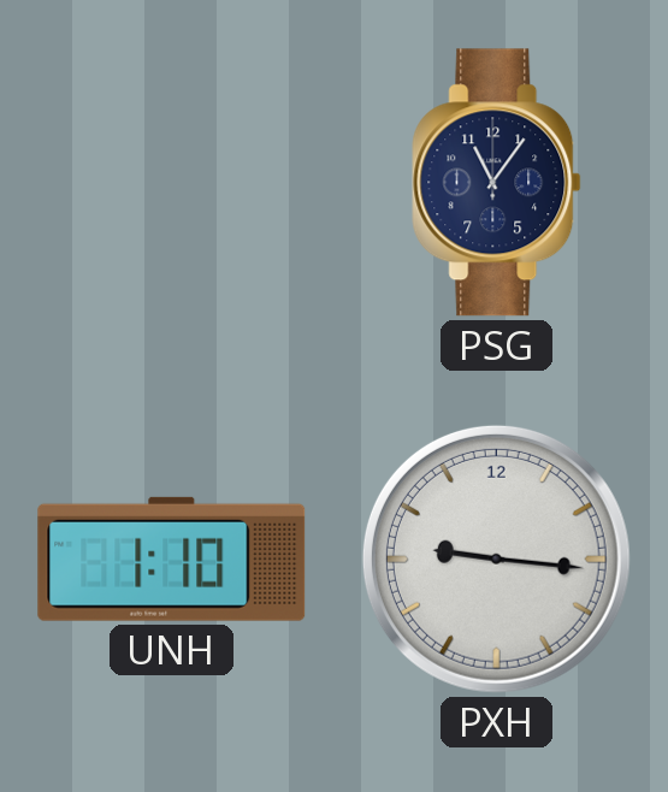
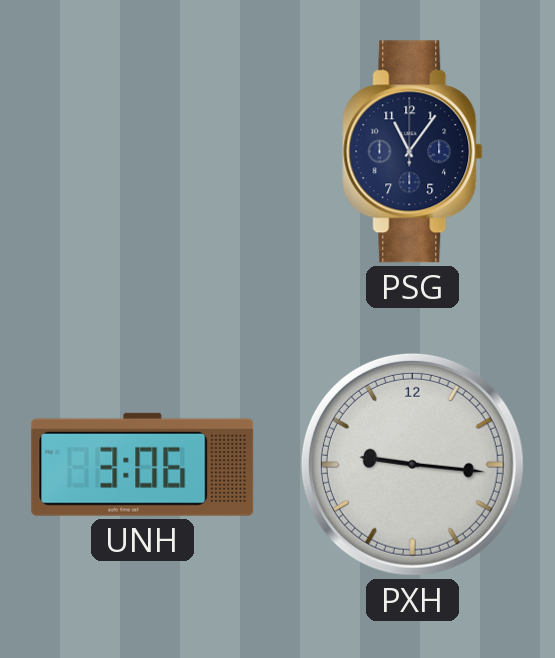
UNH: 1:10 -> 3:06 (143, 464)
